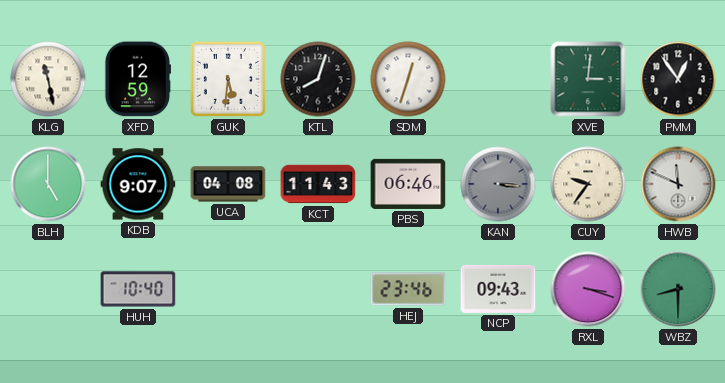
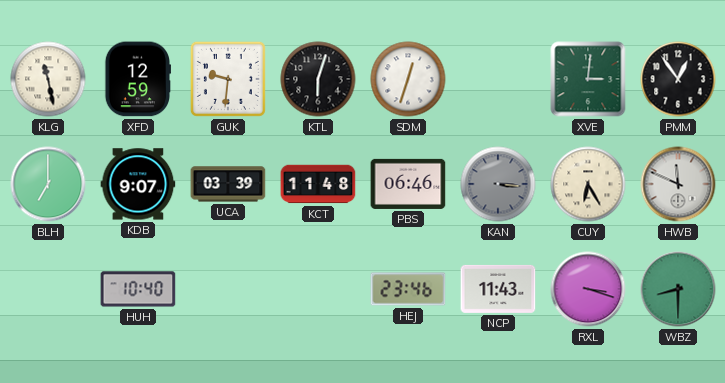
GUK: 5:31 -> 9:31 (228, 79)
KTL: 8:03 -> 6:03 (318, 79)
BLH: 5:00 -> 7:00 (48, 184)
UCA: 04:08 -> 03:39 (228, 184)
KCT: 11:43 -> 11:48 (318, 184)
CUY: 9:36 -> 6:25 (588, 184)
NCP: 09:43 -> 11:43 (498, 289)
